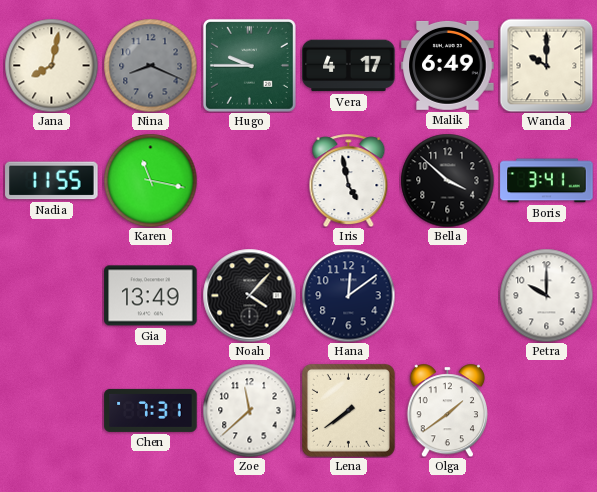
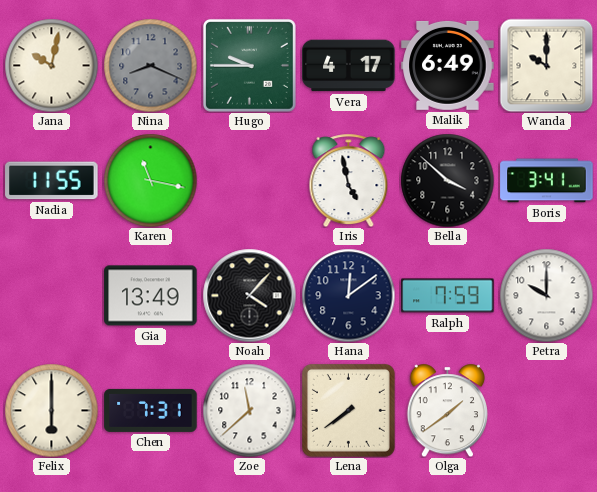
Jana: 8:02 -> 10:02 (51, 65)
Ralph: none -> 7:59 (448, 296)
Felix: none -> 6:00 (51, 410)
